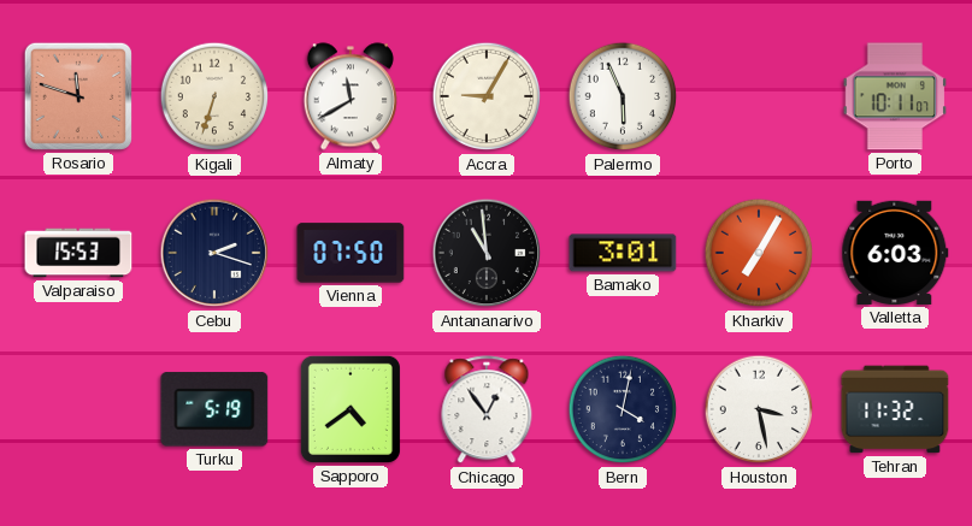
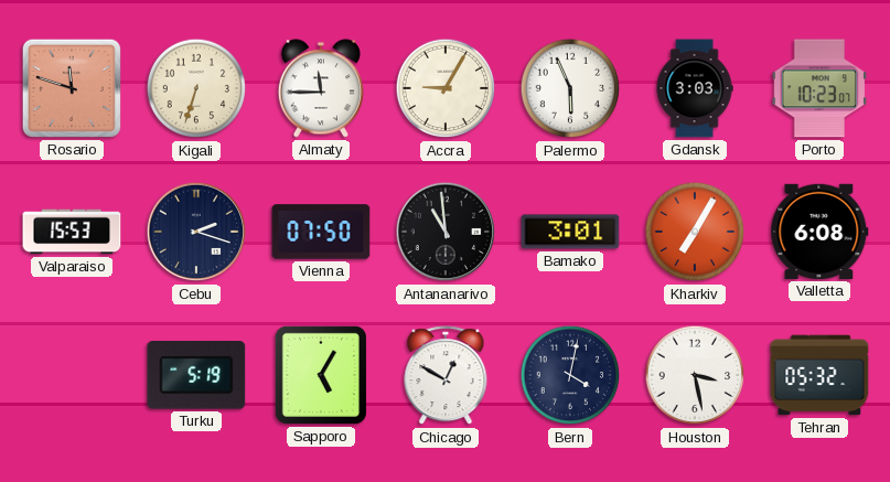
Almaty: 11:40 -> 11:45 (321, 88)
Gdansk: none -> 3:03 (695, 88)
Porto: 10:11 -> 10:23 (818, 88)
Valletta: 6:03 -> 6:08 (819, 232)
Sapporo: 4:39 -> 5:05 (321, 375)
Chicago: 12:54 -> 12:50 (446, 376)
Tehran: 11:32 -> 05:32 (819, 375)
